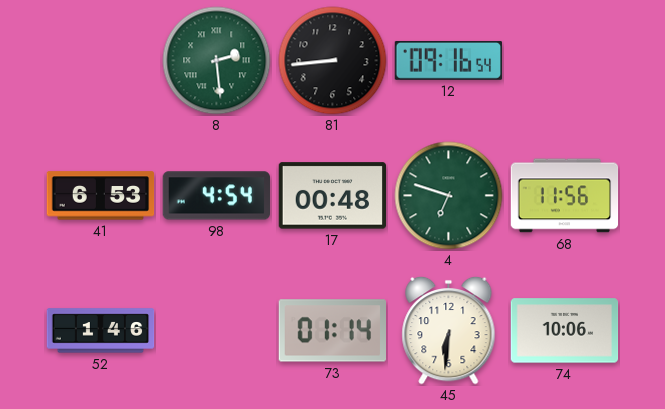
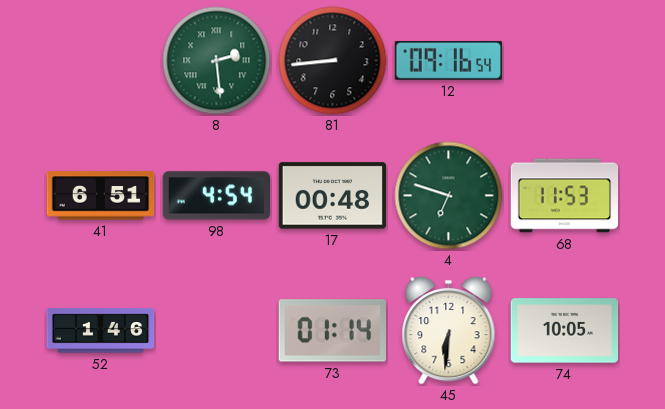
41: 6:53 -> 6:51 (101, 196)
68: 11:56 -> 11:53 (565, 196)
74: 10:06 -> 10:05 (565, 331)
